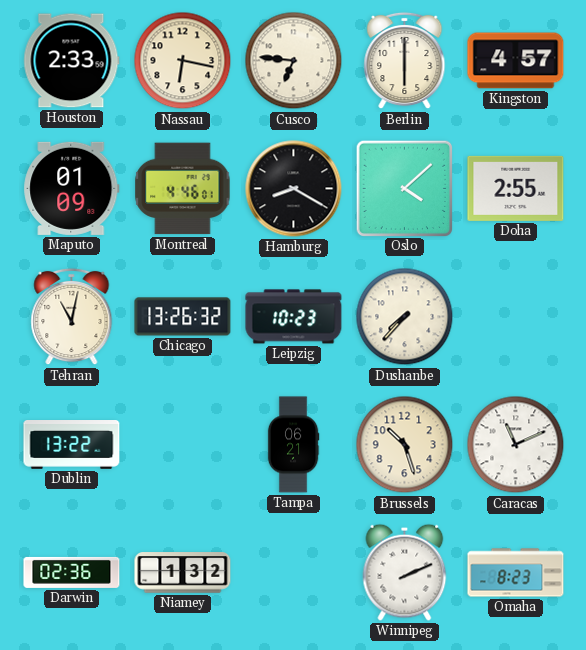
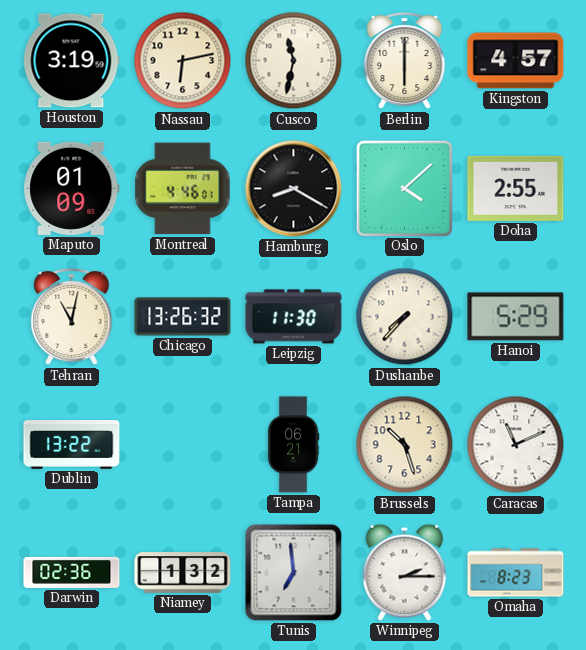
Houston: 2:33 -> 3:19 (72, 61)
Nassau: 6:17 -> 6:13 (183, 61)
Cusco: 6:46 -> 11:32 (294, 61)
Leipzig: 10:23 -> 11:30 (294, 317)
Hanoi: none -> 5:29 (516, 317)
Tunis: none -> 6:59 (294, 573)
Winnipeg: 2:11 -> 2:15 (405, 572)
